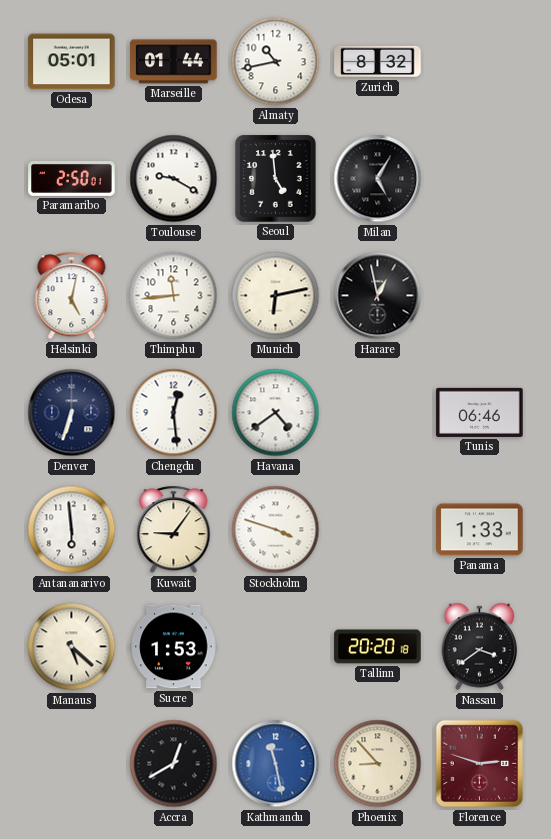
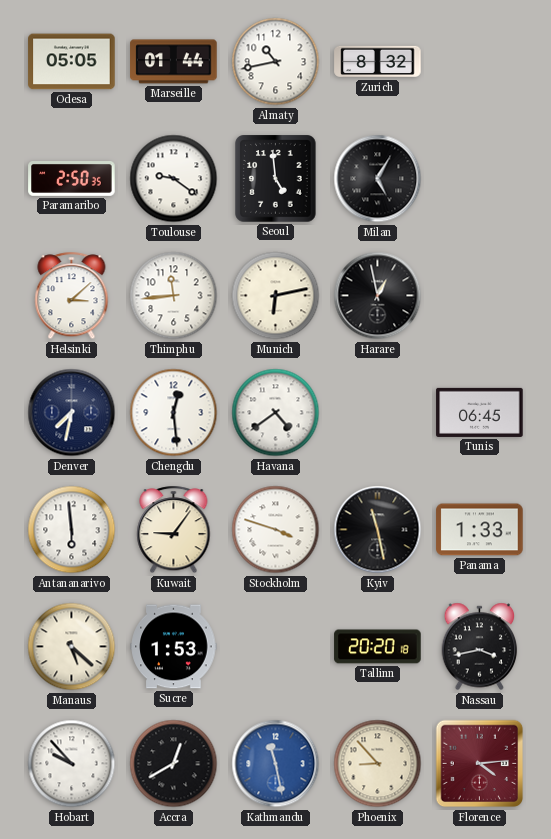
Odesa: 05:01 -> 05:05 (72, 62)
Paramaribo: 2:50:01 -> 2:50:35 (72, 179)
Toulouse: 9:20 -> 9:21 (174, 179)
Helsinki: 5:02 -> 3:08 (72, 296)
Denver: 6:33 -> 7:32 (72, 413)
Tunis: 06:46 -> 06:45 (480, 412)
Kyiv: none -> 11:28 (378, 530)
Nassau: 3:39 -> 3:43 (480, 647)
Hobart: none -> 9:53 (72, 764)
Florence: 2:48 -> 4:14 (480, 764)
